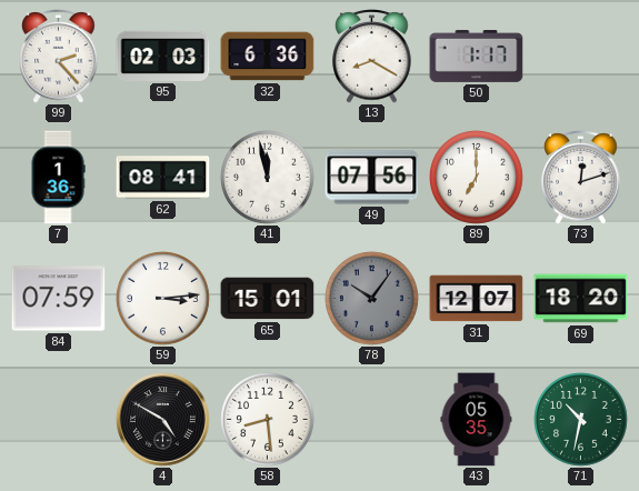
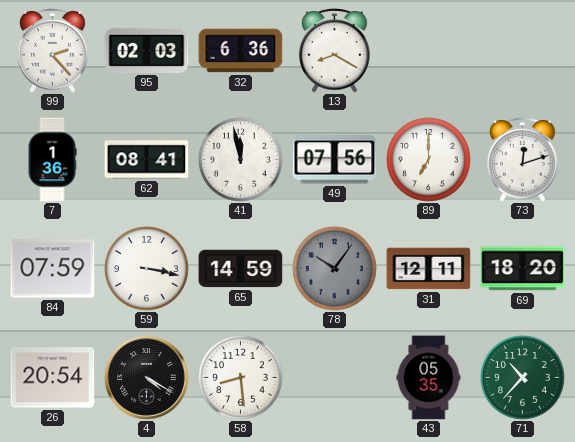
50: 1:17 -> none (477, 56)
59: 3:14 -> 3:17 (147, 269)
65: 15:01 -> 14:59 (241, 269)
31: 12:07 -> 12:11 (429, 269)
26: none -> 20:54 (53, 378)
4: 4:50 -> 4:20 (147, 378)
71: 10:32 -> 10:37 (523, 378)
